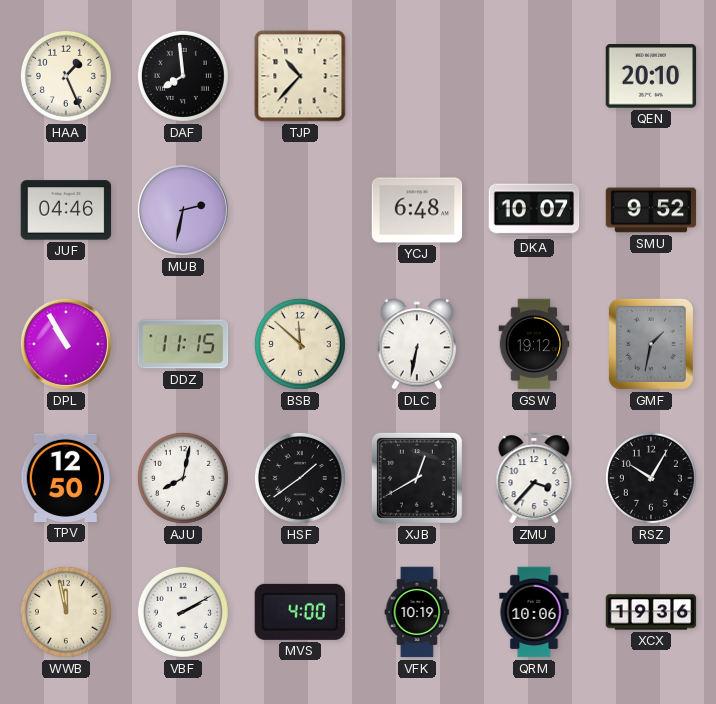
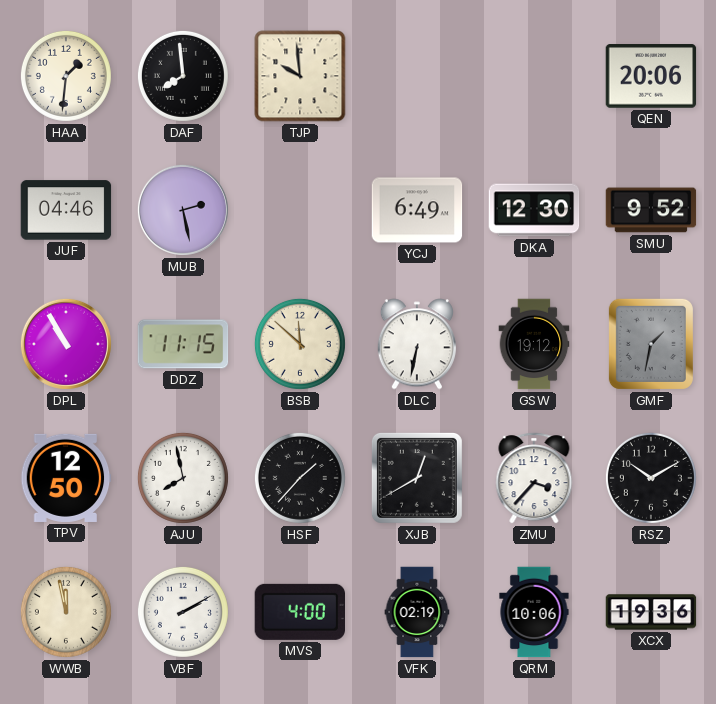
HAA: 1:26 -> 1:31 (66, 76)
TJP: 10:37 -> 9:59 (300, 76)
QEN: 20:10 -> 20:06 (651, 76)
MUB: 2:32 -> 2:28 (183, 210)
YCJ: 6:48 -> 6:49 (417, 210)
DKA: 10:07 -> 12:30 (534, 210)
AJU: 8:02 -> 7:58 (183, 478)
HSF: 1:39 -> 1:37 (300, 478)
RSZ: 10:05 -> 10:10 (651, 478)
VFK: 10:19 -> 02:19 (417, 612)
